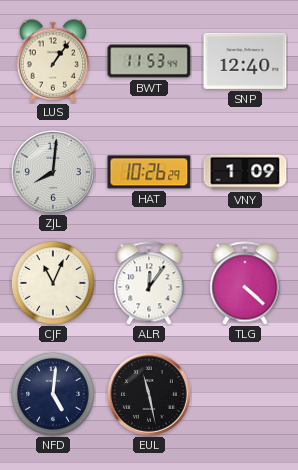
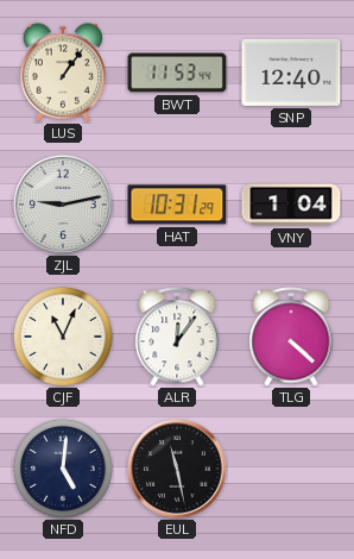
ZJL: 8:01 -> 9:13 (64, 206)
HAT: 10:26 -> 10:31 (177, 205)
VNY: 1:09 -> 1:04 (291, 205)
